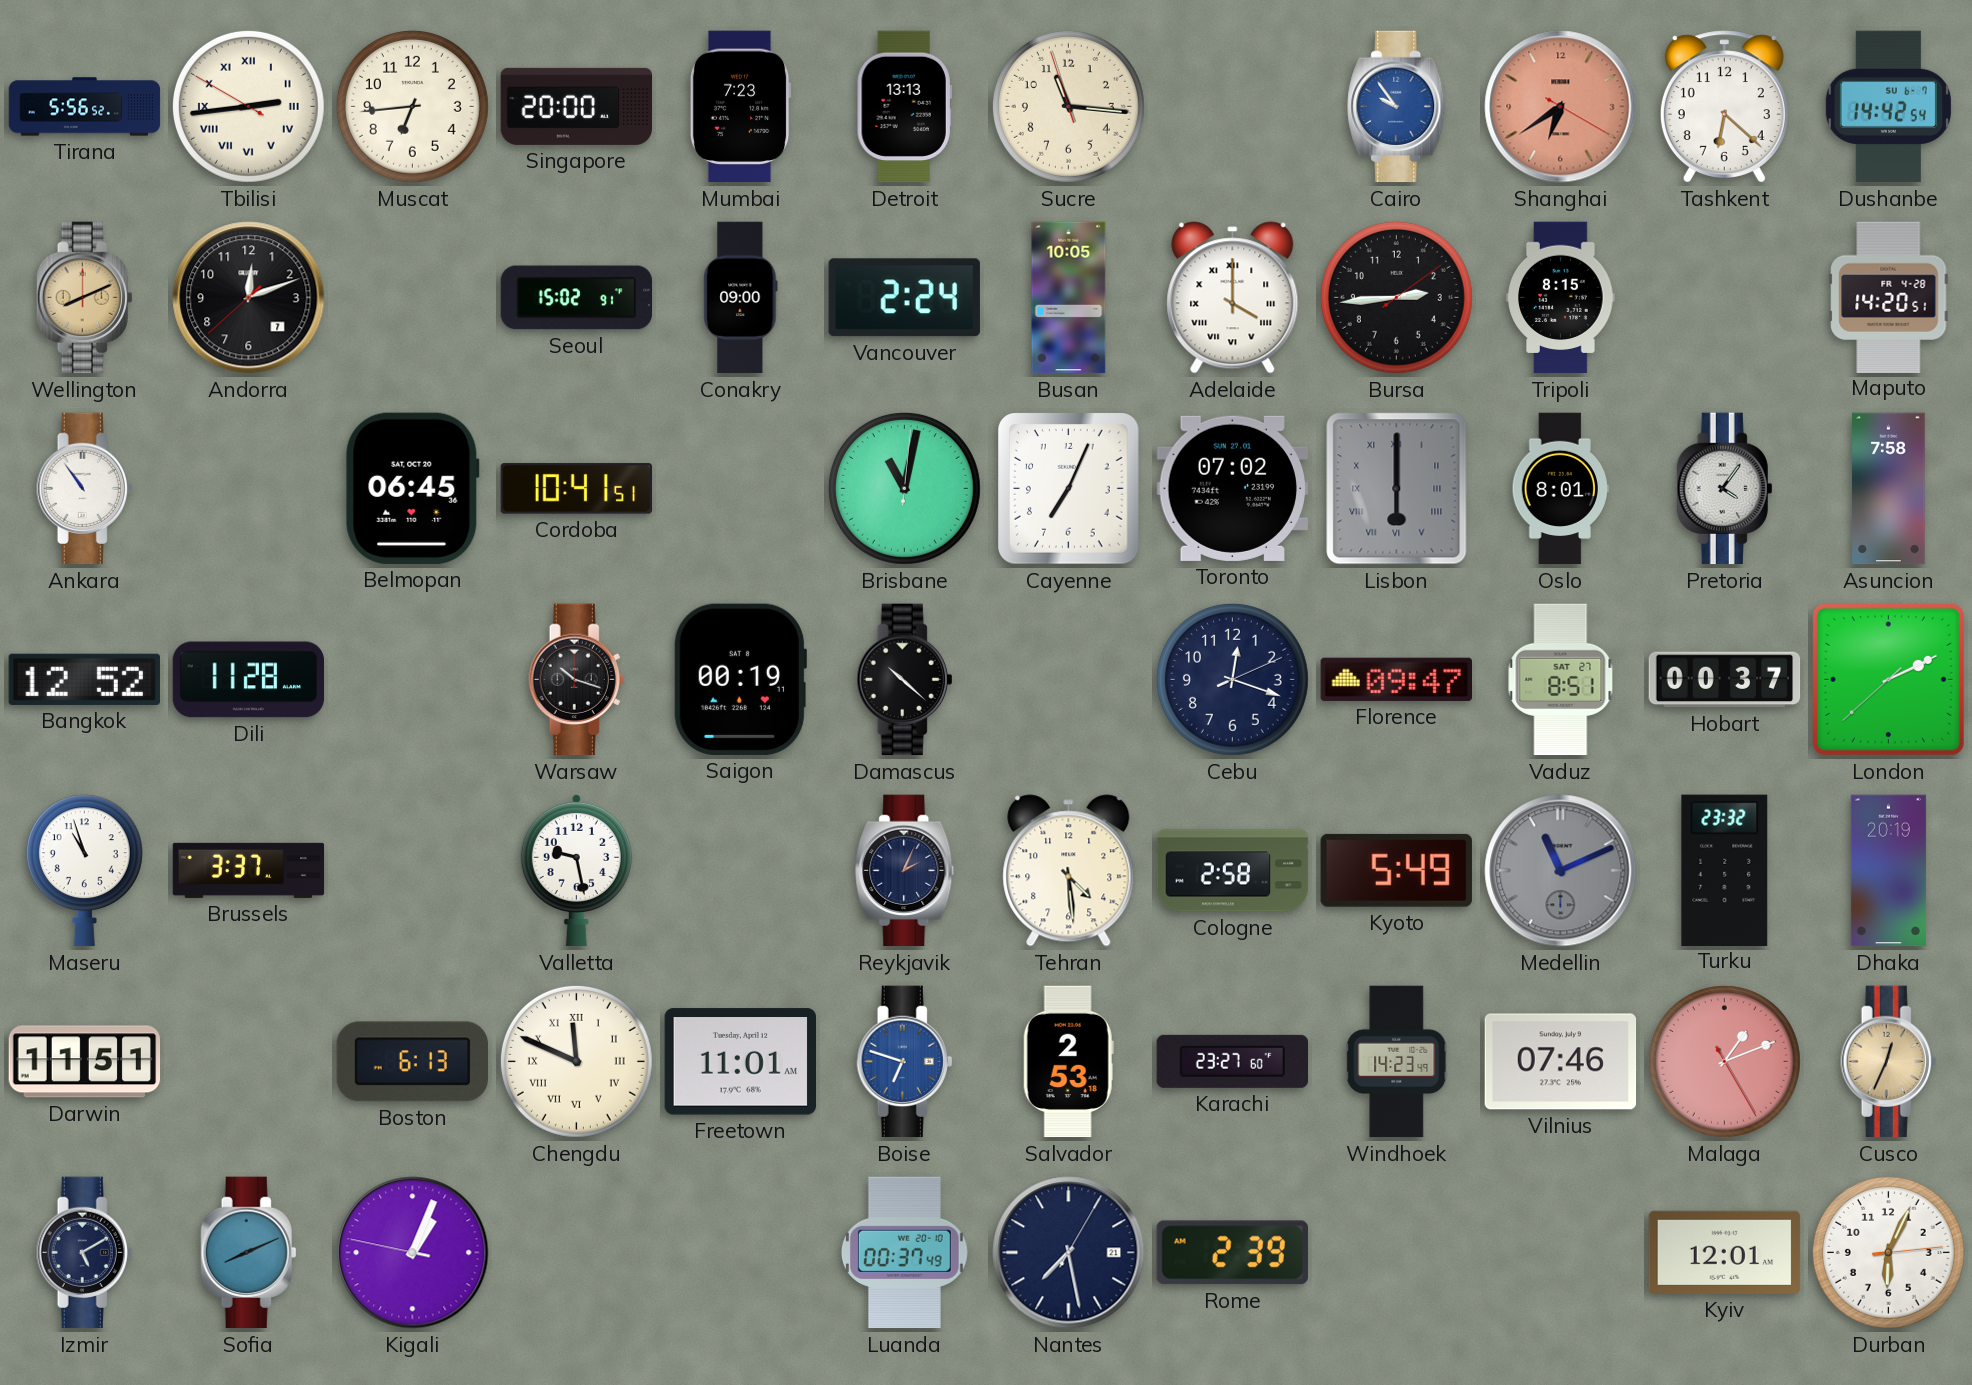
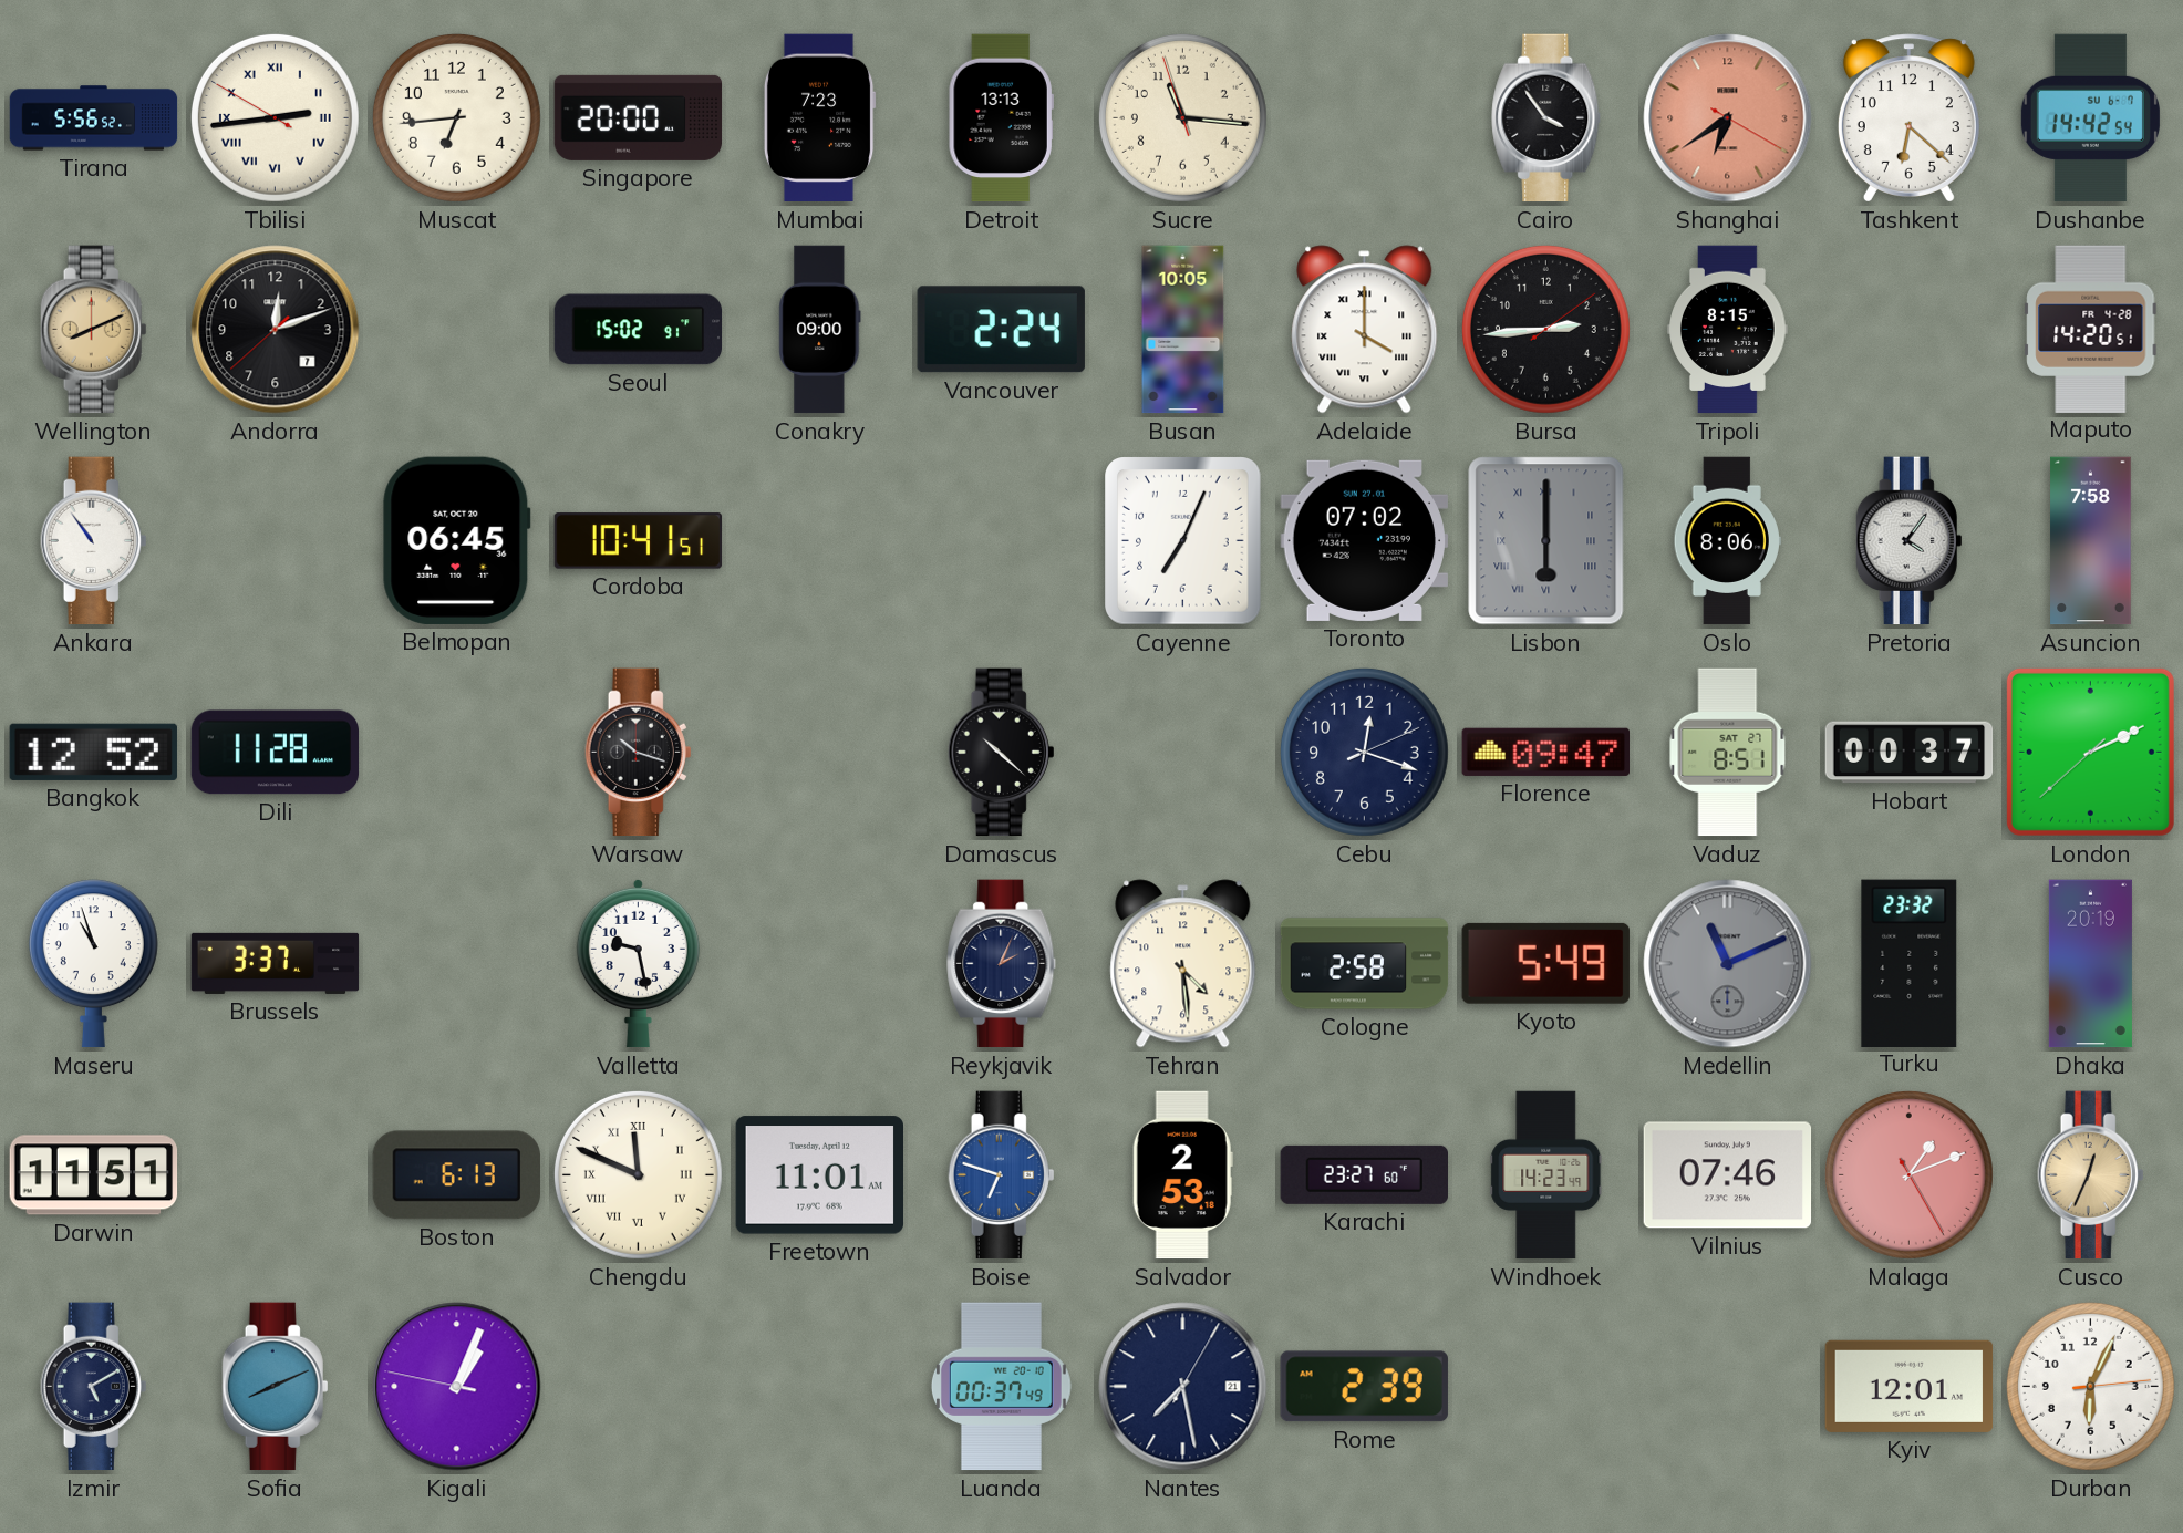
Cairo: 9:54 -> 3:54 (1546, 118)
Cairo dial: blue -> black (1546, 118)
Brisbane: 11:02 -> none (904, 488)
Oslo: 8:01 -> 8:06 (1727, 541)
Saigon: 00:19 -> none (740, 679)
